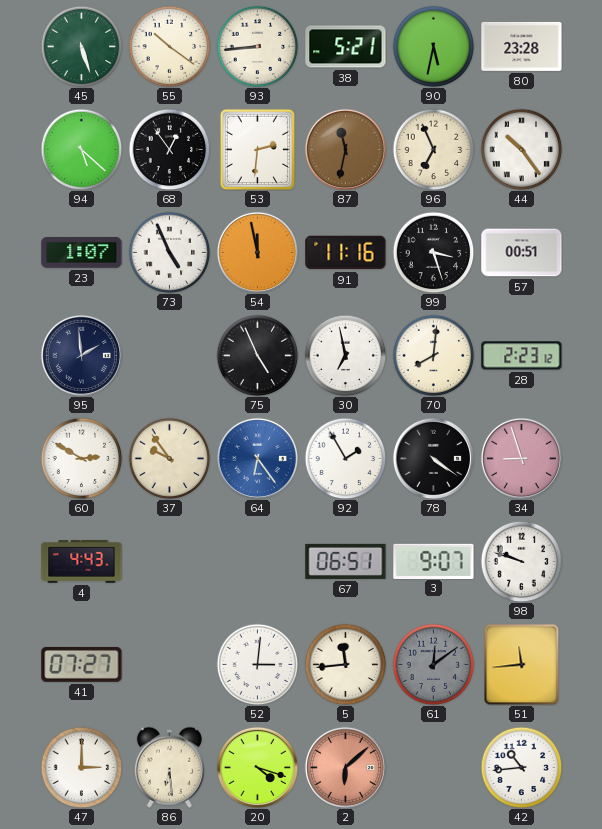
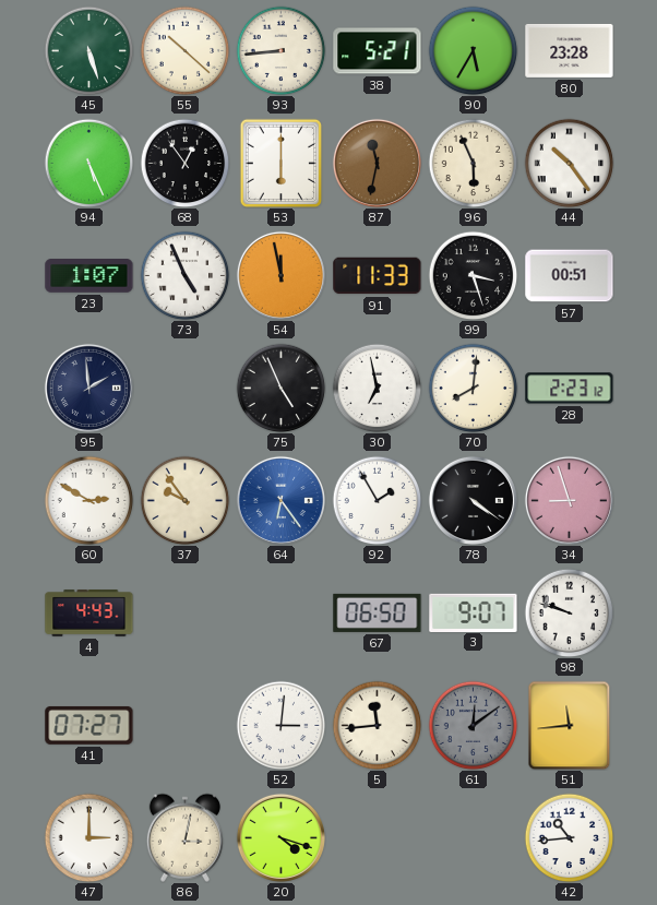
55: 10:21 -> 10:22 (184, 50)
90: 5:32 -> 5:35 (473, 50)
94: 5:22 -> 5:26 (88, 163)
53: 2:31 -> 6:00 (282, 163)
96: 6:56 -> 5:56 (473, 163)
91: 11:16 -> 11:33 (378, 276)
67: 06:51 -> 06:50 (378, 612)
86: 6:29 -> 3:02 (184, 837)
2: 6:08 -> none (345, 767)
